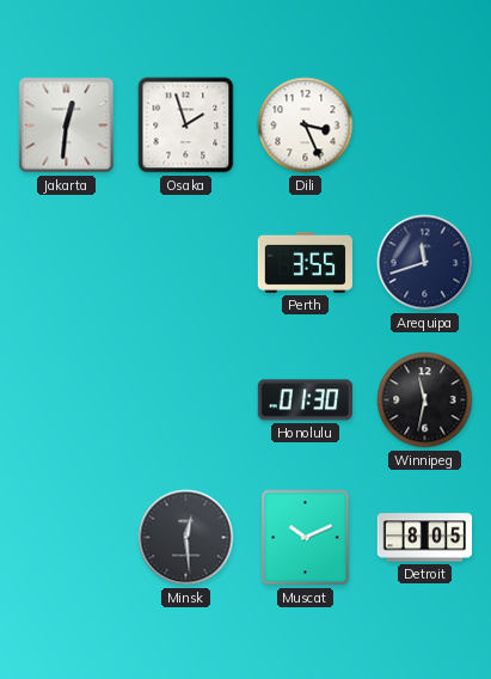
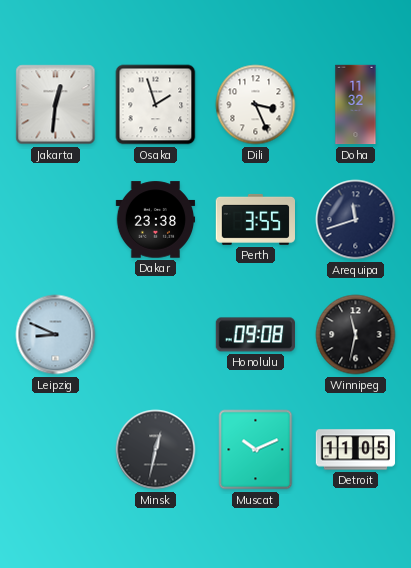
Doha: none -> 11:32 (356, 105)
Dakar: none -> 23:38 (156, 220)
Leipzig: none -> 8:49 (56, 335)
Honolulu: 01:30 -> 09:08 (255, 335)
Minsk: 12:29 -> 12:32 (156, 450)
Detroit: 8:05 -> 11:05 (356, 450)
